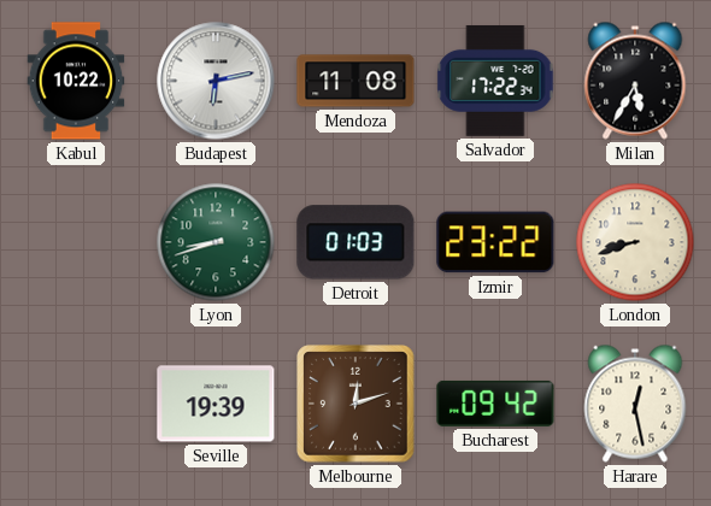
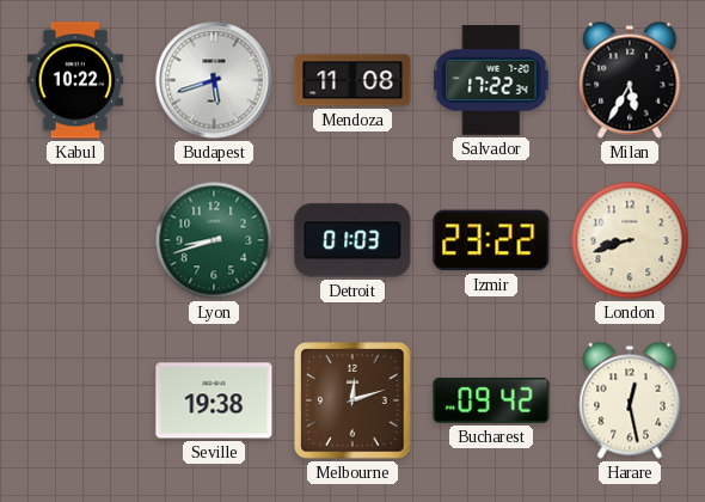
Budapest: 6:13 -> 5:42 (214, 80)
Seville: 19:39 -> 19:38 (214, 400)
